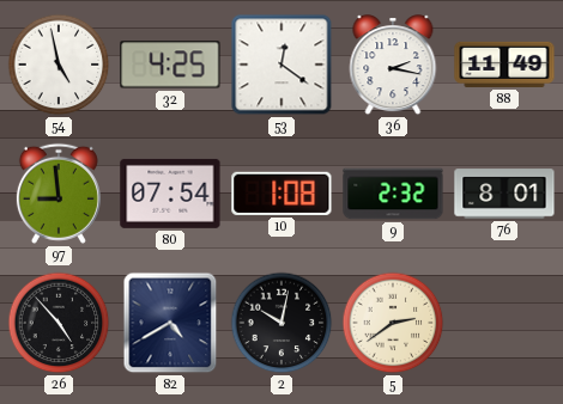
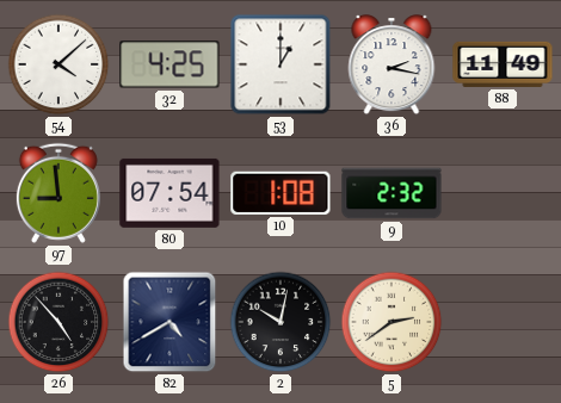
54: 4:58 -> 4:08 (58, 64)
53: 12:21 -> 1:00 (280, 64)
76: 8:01 -> none (504, 194)
